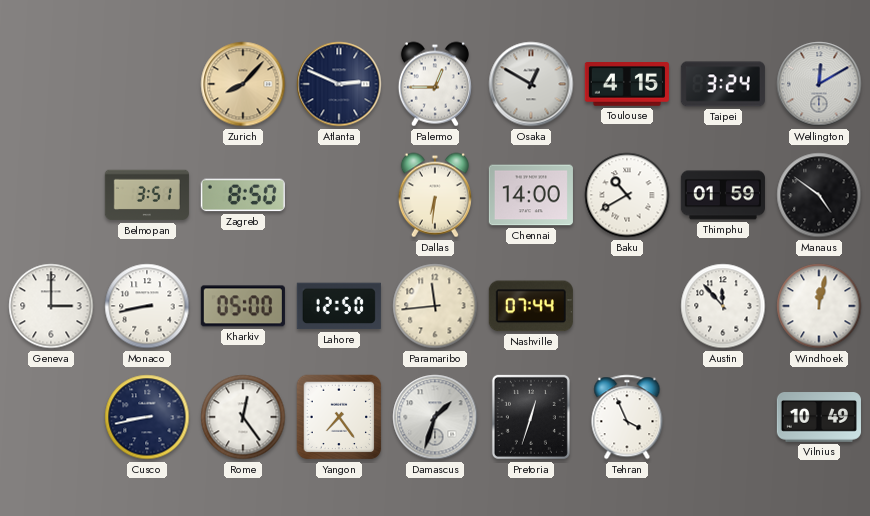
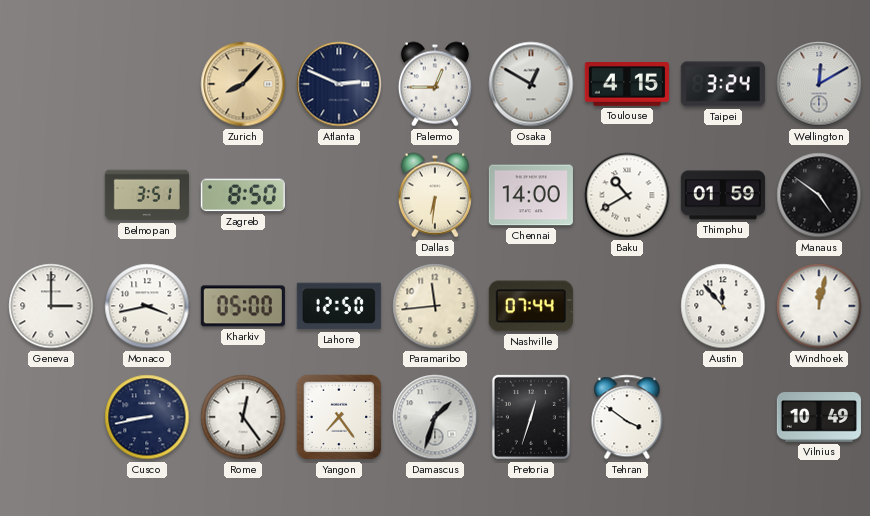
Monaco: 8:43 -> 3:43 (147, 306)
Tehran: 3:56 -> 3:51 (627, 417)
